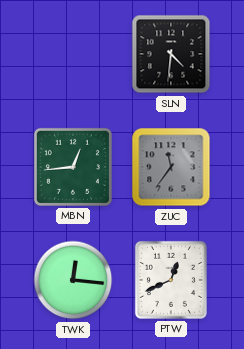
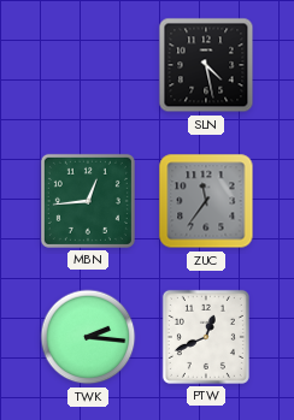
SLN: 4:31 -> 4:28 (206, 65)
TWK: 12:16 -> 2:16 (88, 337)
